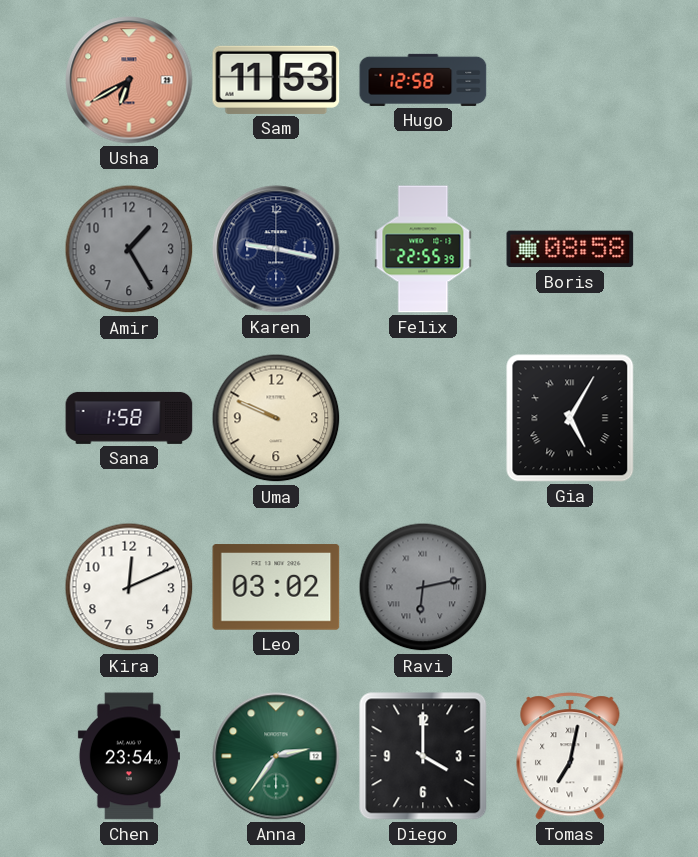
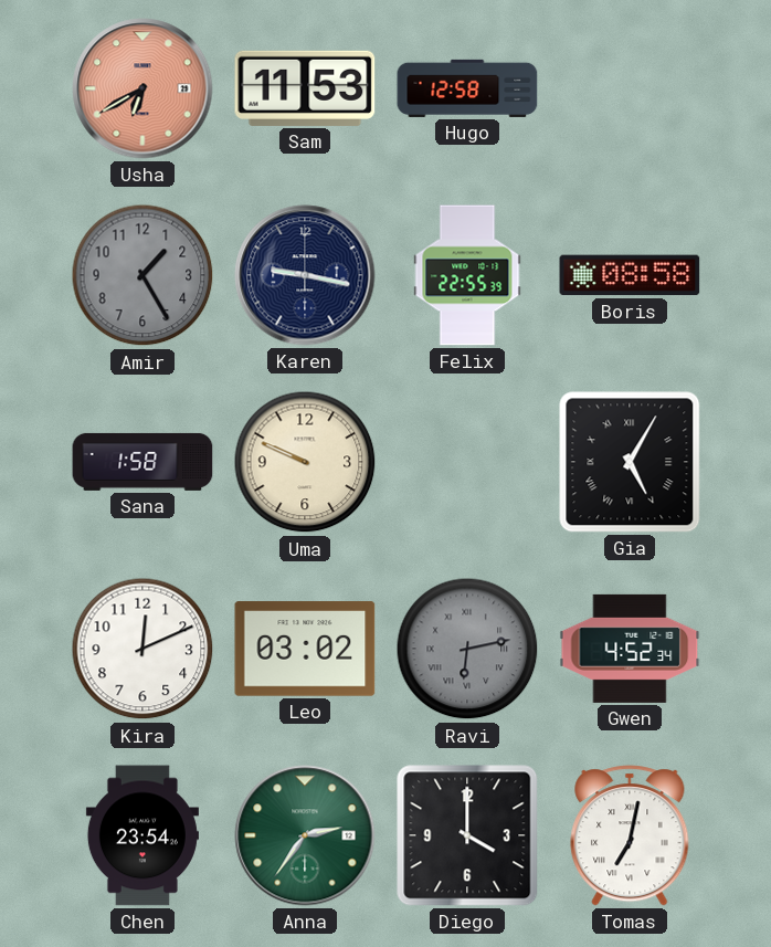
Gwen: none -> 4:52 (630, 649)
